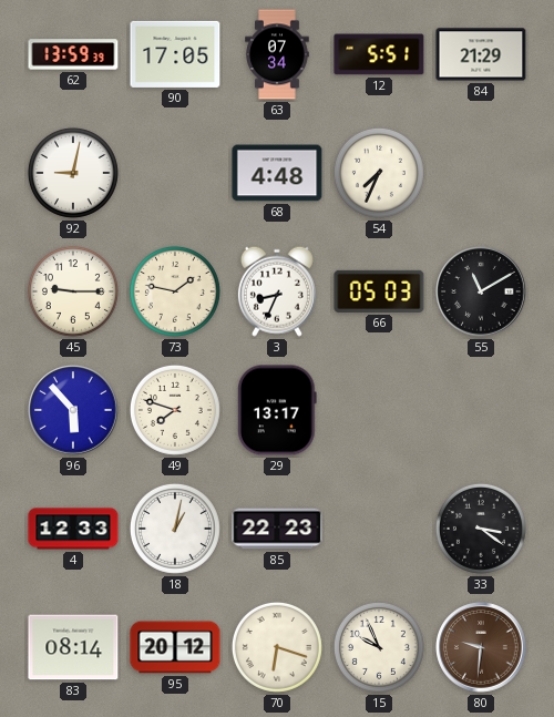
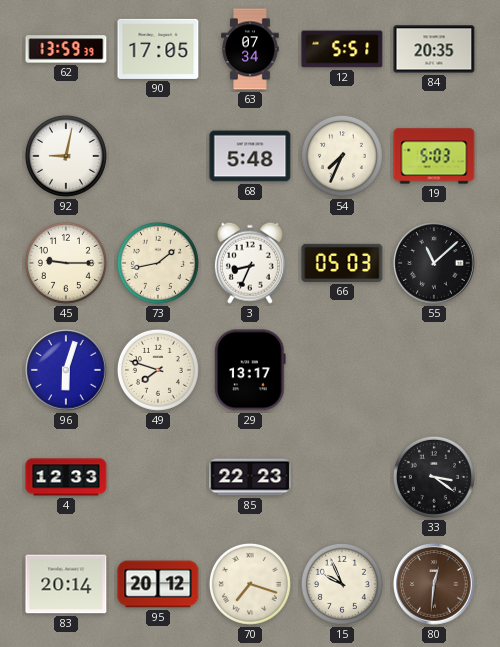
84: 21:29 -> 20:35 (434, 49)
68: 4:48 -> 5:48 (250, 156)
19: none -> 5:03 (434, 156)
73: 1:47 -> 1:43 (158, 263)
55: 11:10 -> 11:08 (434, 263)
96: 5:53 -> 6:03 (66, 370)
18: 1:02 -> none (175, 529)
83: 08:14 -> 20:14 (66, 584)
70: 6:18 -> 7:18 (250, 584)
80: 9:31 -> 12:31 (434, 584)
